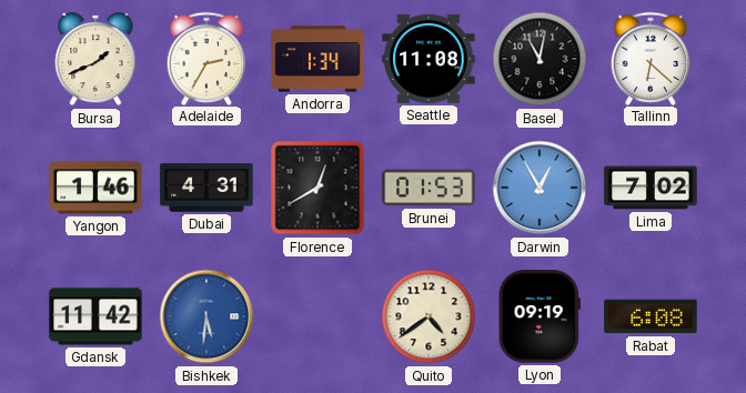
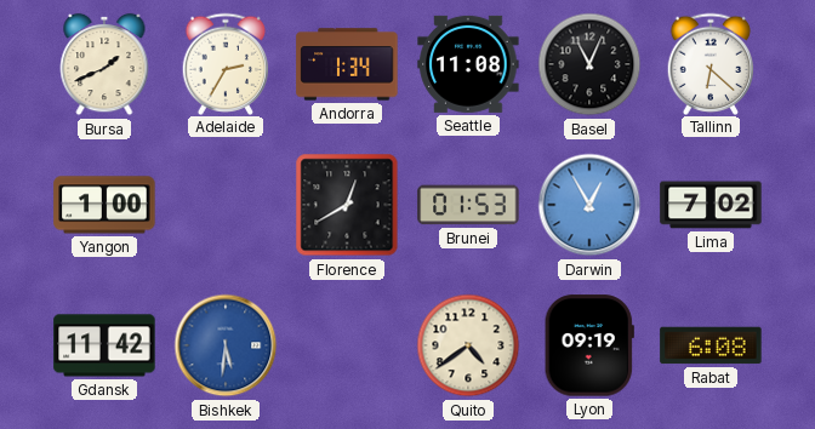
Basel: 11:02 -> 11:04 (589, 64)
Yangon: 1:46 -> 1:00 (104, 205)
Dubai: 4:31 -> none (206, 188)
